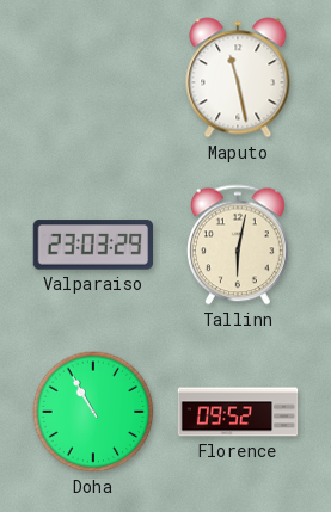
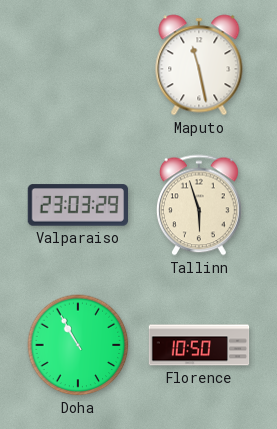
Tallinn: 6:02 -> 5:57 (200, 205)
Florence: 09:52 -> 10:50 (199, 345)
